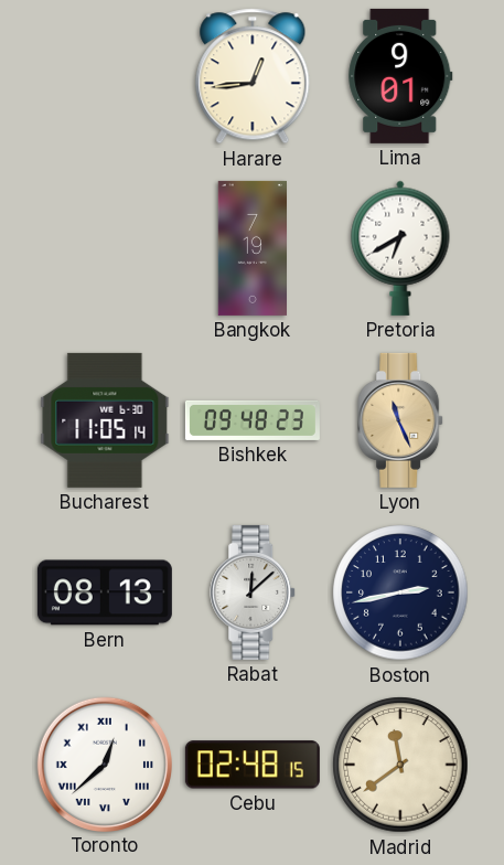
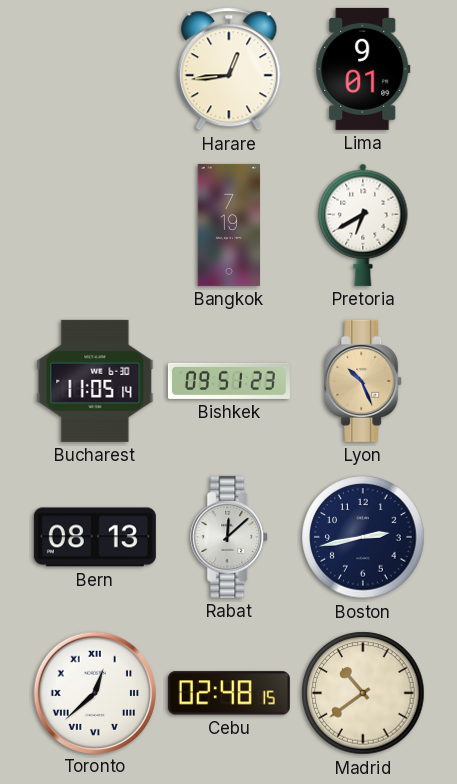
Bishkek: 09:48 -> 09:51 (229, 381)
Lyon: 11:26 -> 10:26 (364, 381)
Madrid: 11:39 -> 10:39 (363, 693)
